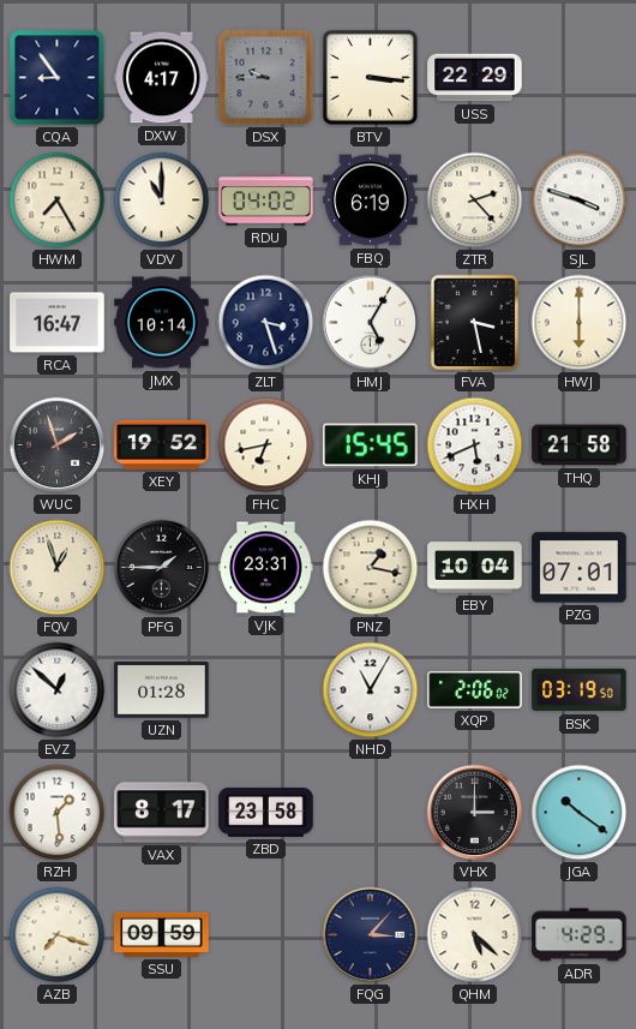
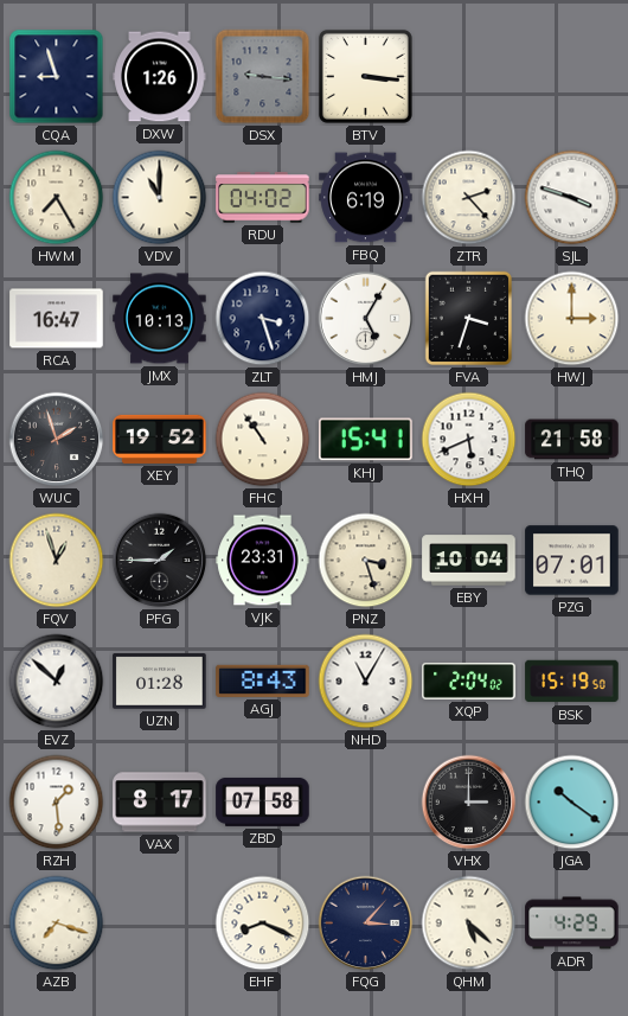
CQA: 8:54 -> 8:57 (57, 77)
DXW: 4:17 -> 1:26 (160, 77)
DSX: 9:45 -> 9:16 (263, 77)
USS: 22:29 -> none (475, 78)
JMX: 10:14 -> 10:13 (160, 319)
FVA: 3:28 -> 3:33 (468, 319)
HWJ: 6:00 -> 3:00 (572, 319)
FHC: 6:43 -> 10:54 (263, 440)
KHJ: 15:45 -> 15:41 (366, 440)
PNZ: 1:17 -> 3:27 (366, 561)
AGJ: none -> 8:43 (263, 680)
XQP: 2:06 -> 2:04 (469, 682)
BSK: 03:19 -> 15:19 (572, 682)
ZBD: 23:58 -> 07:58 (263, 801)
SSU: 09:59 -> none (162, 934)
EHF: none -> 8:19 (263, 924)
